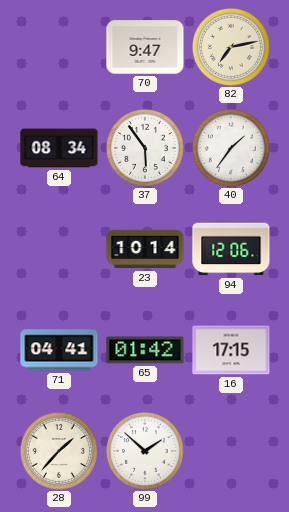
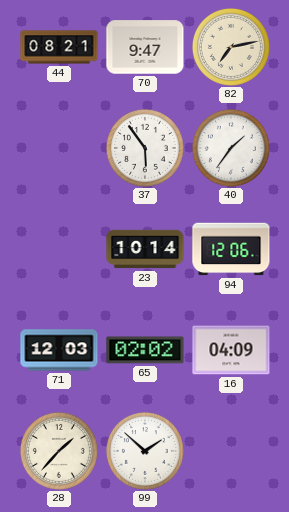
44: none -> 08:21 (59, 47)
64: 08:34 -> none (59, 148)
71: 04:41 -> 12:03 (59, 350)
65: 01:42 -> 02:02 (145, 350)
16: 17:15 -> 04:09 (231, 350)
